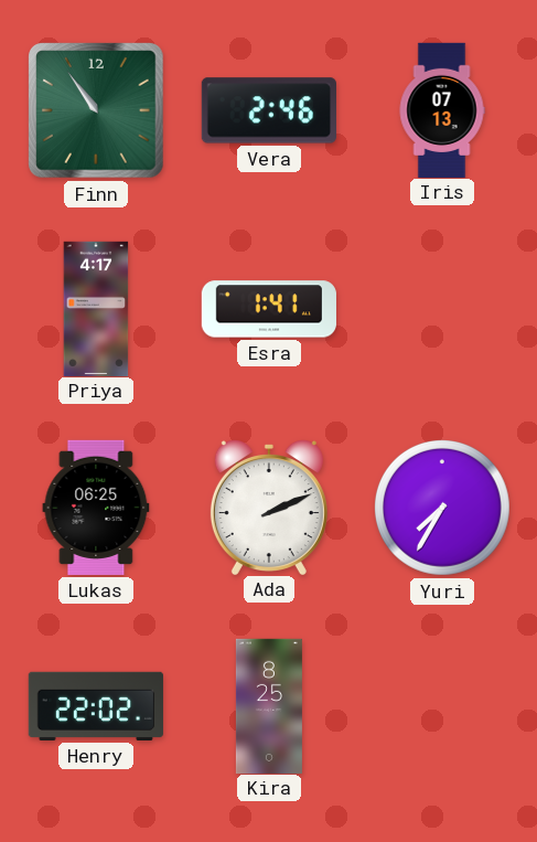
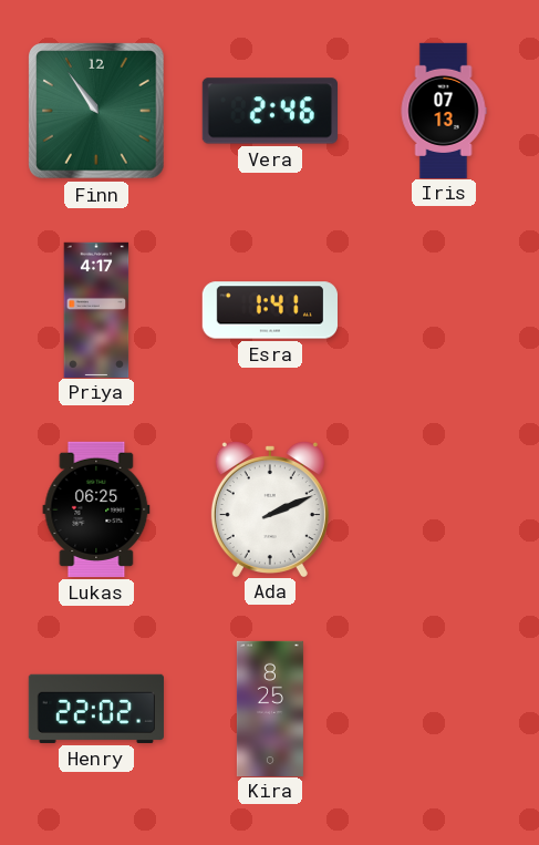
Yuri: 7:35 -> none (442, 508)
